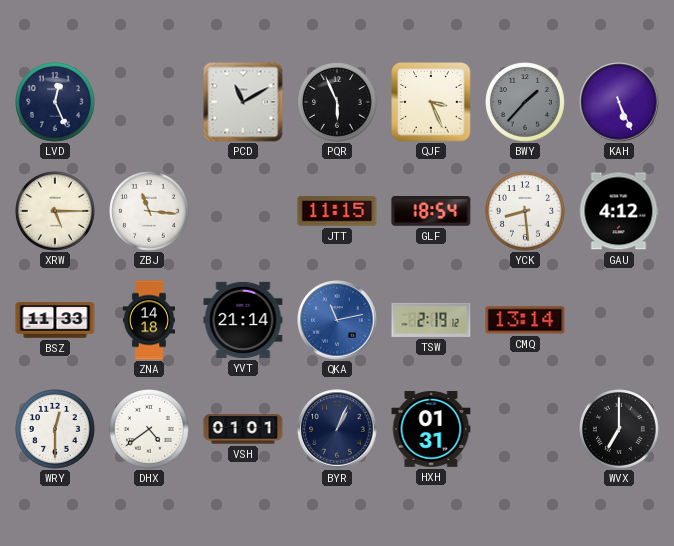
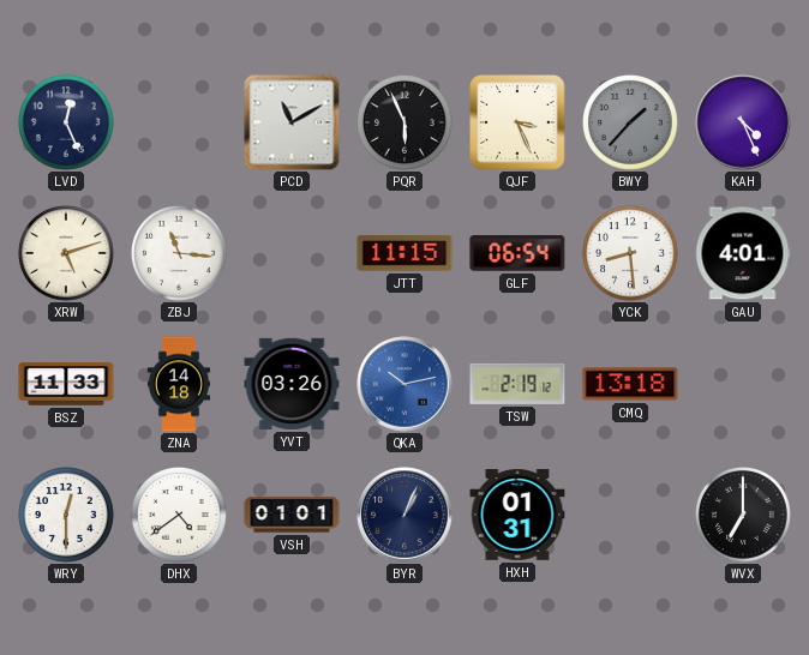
KAH: 5:26 -> 4:26 (743, 122)
XRW: 5:15 -> 5:12 (67, 254)
GLF: 18:54 -> 06:54 (517, 254)
GAU: 4:12 -> 4:01 (743, 253)
YVT: 21:14 -> 03:26 (292, 384)
QKA: 11:13 -> 10:13 (404, 384)
CMQ: 13:14 -> 13:18 (630, 384)
